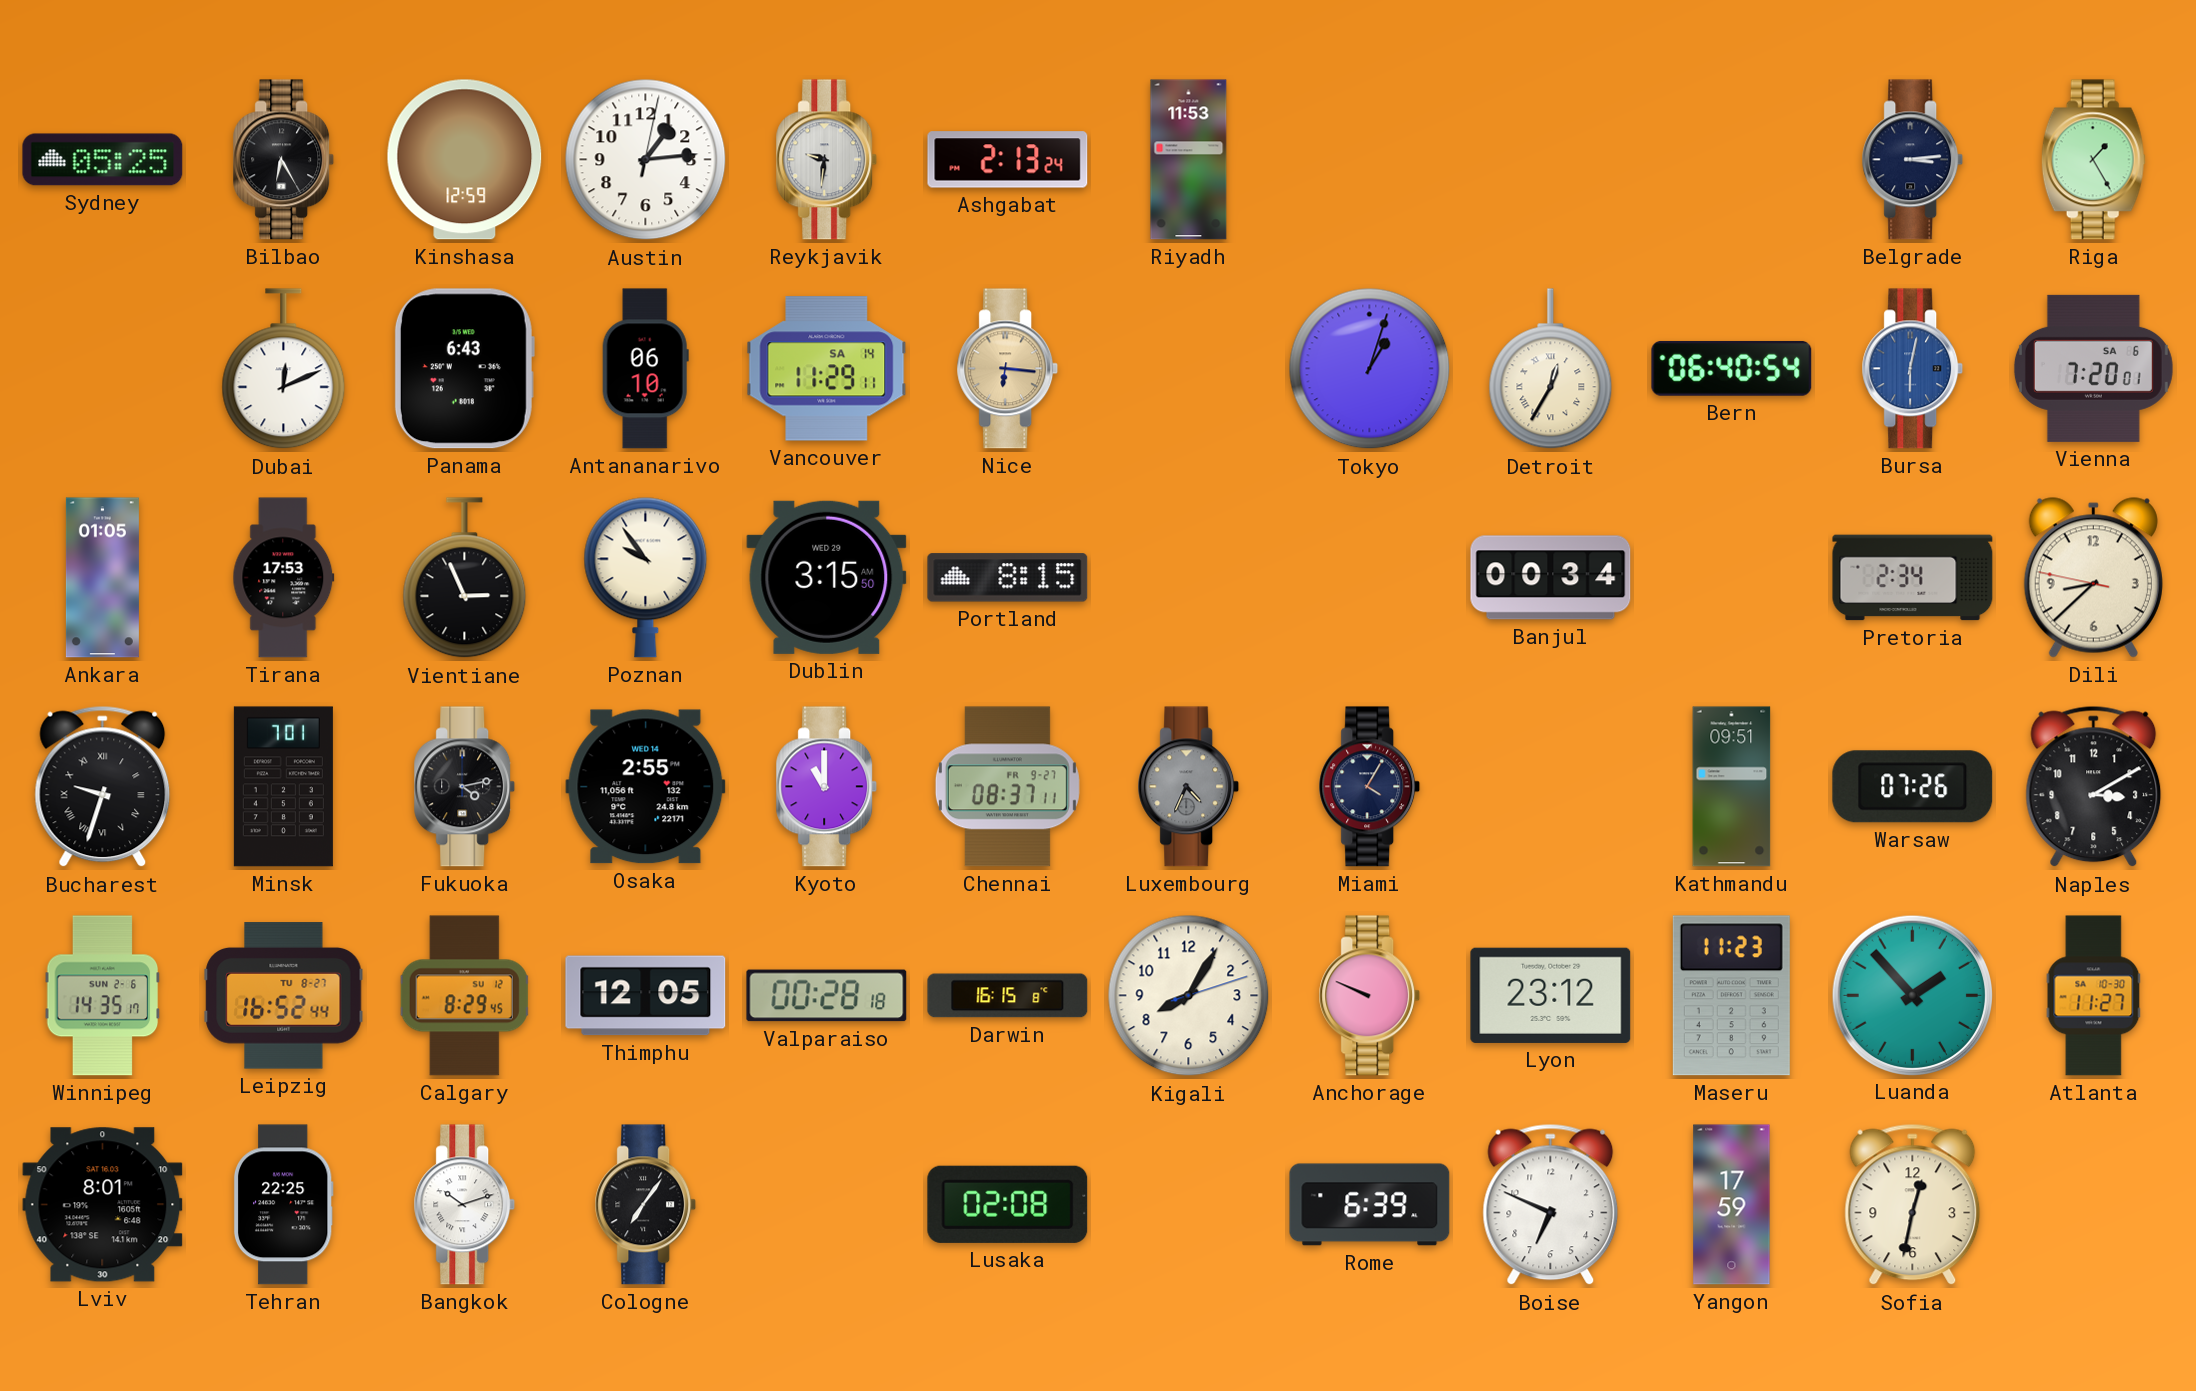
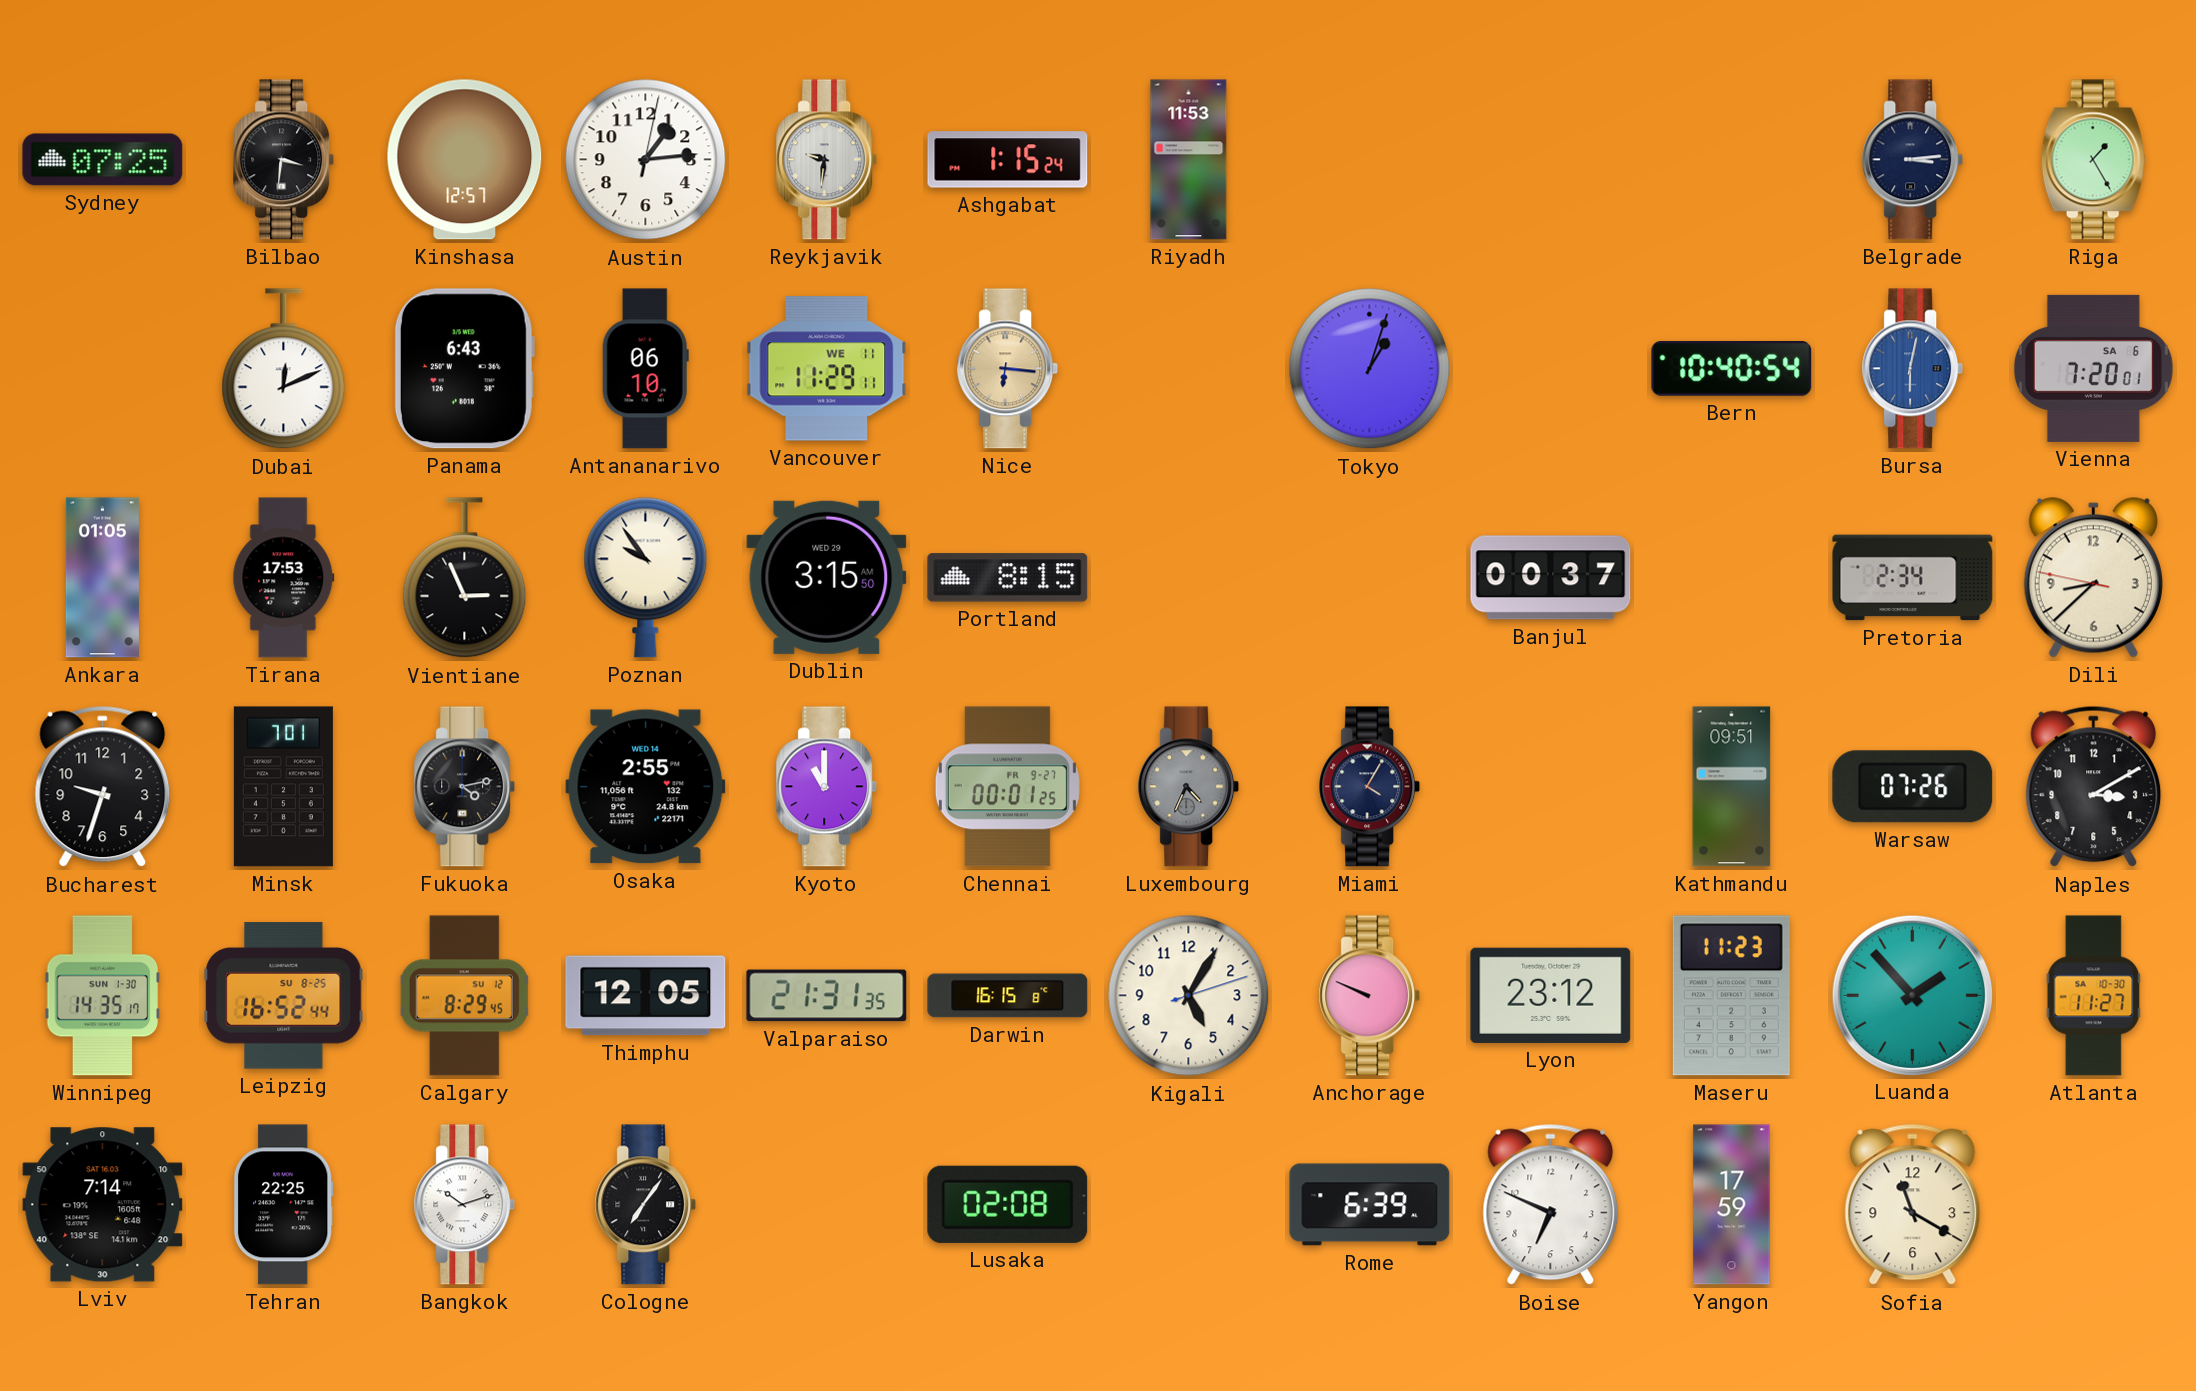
Sydney: 05:25 -> 07:25 (103, 160)
Bilbao: 6:25 -> 3:31 (284, 160)
Kinshasa: 12:59 -> 12:57 (465, 160)
Ashgabat: 2:13 -> 1:15 (1008, 160)
Vancouver date: SA 14 -> WE 11 (827, 369)
Detroit: 12:35 -> none (1551, 369)
Bern: 06:40 -> 10:40 (1732, 368)
Banjul: 00:34 -> 00:37 (1551, 578)
Bucharest numerals: Roman -> Arabic (103, 787)
Chennai: 08:37 -> 00:01 (1007, 787)
Winnipeg date: SUN 2-6 -> SUN 1-30 (103, 996)
Leipzig date: TU 8-27 -> SU 8-25 (284, 996)
Valparaiso: 00:28 -> 21:31 (827, 996)
Kigali: 8:05 -> 5:05 (1189, 996)
Lviv: 8:01 -> 7:14 (103, 1205)
Sofia: 12:32 -> 11:20 (1913, 1205)
